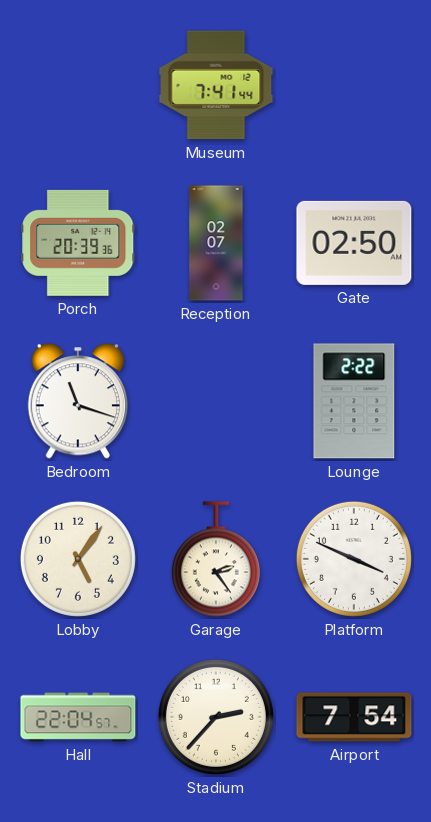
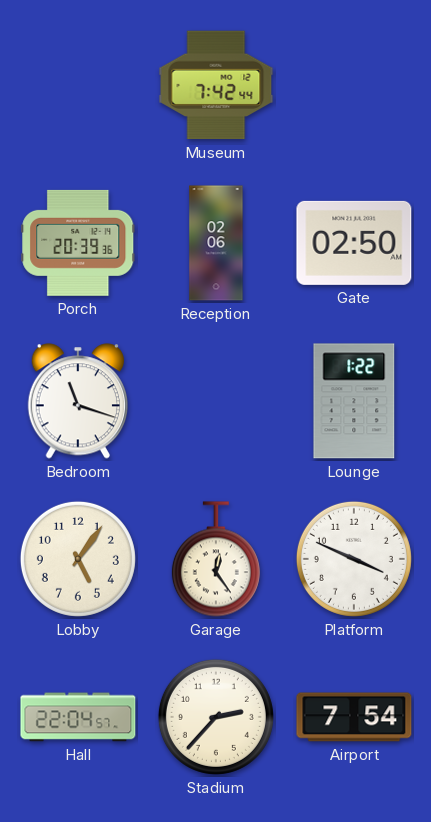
Museum: 7:41 -> 7:42 (216, 85)
Reception: 02:07 -> 02:06 (216, 243)
Lounge: 2:22 -> 1:22 (354, 401)
Garage: 2:24 -> 12:24 (216, 559)
